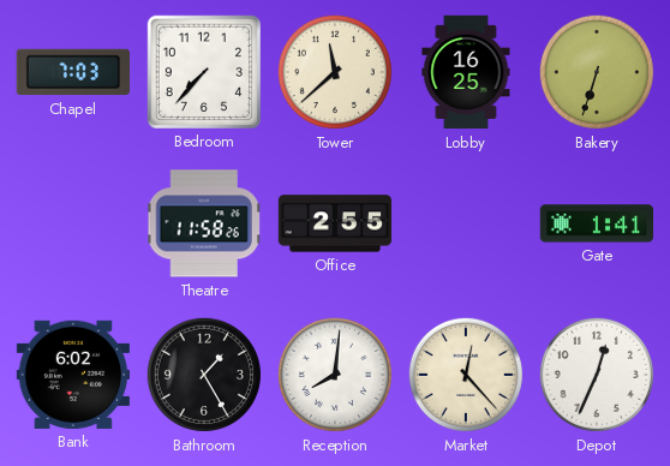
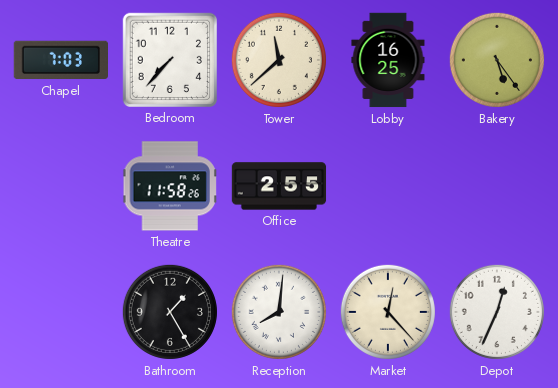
Bakery: 6:33 -> 5:24 (497, 60)
Gate: 1:41 -> none (597, 223)
Bank: 6:02 -> none (72, 375)
